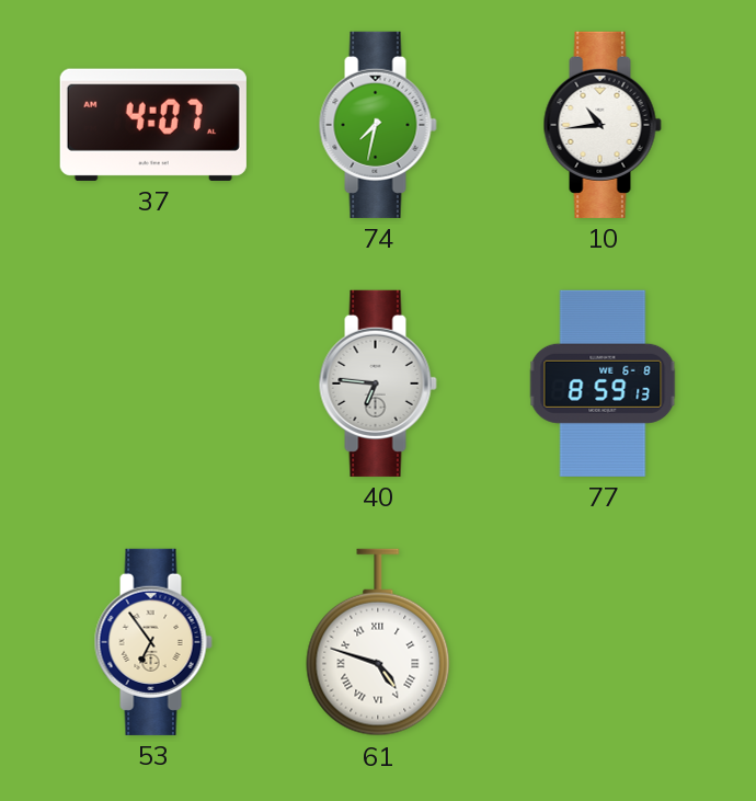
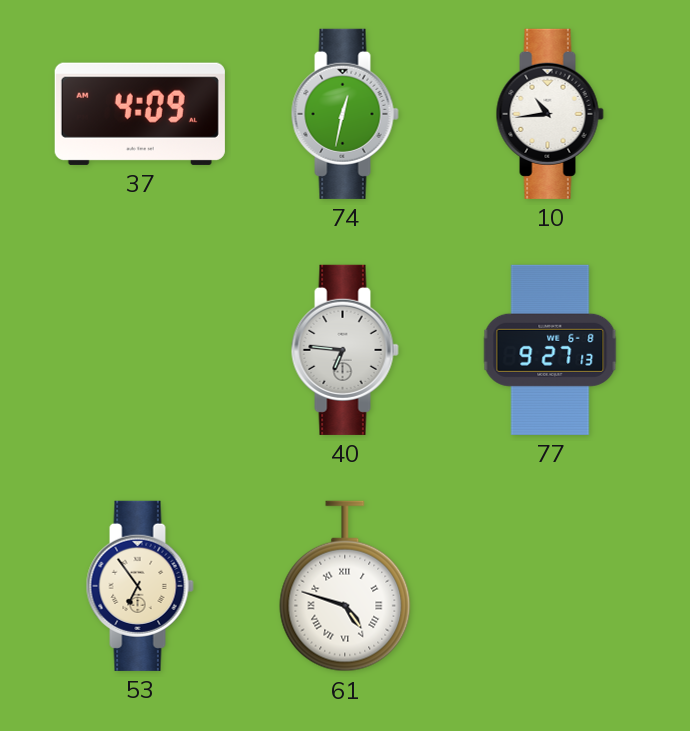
37: 4:07 -> 4:09 (140, 114)
74: 7:32 -> 12:32 (345, 114)
77: 8:59 -> 9:27 (550, 350)
